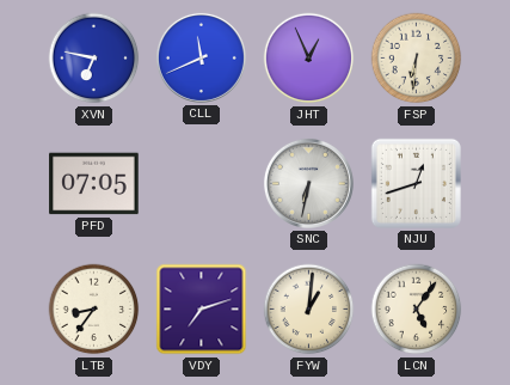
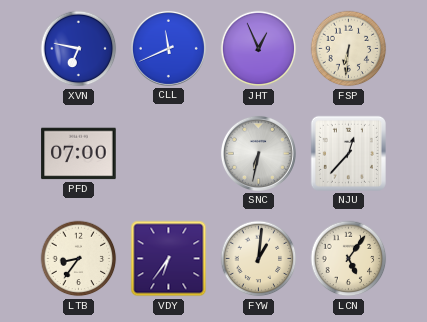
PFD: 07:05 -> 07:00 (79, 154)
NJU: 12:42 -> 12:37 (348, 153)
VDY: 7:12 -> 6:36 (169, 259)
